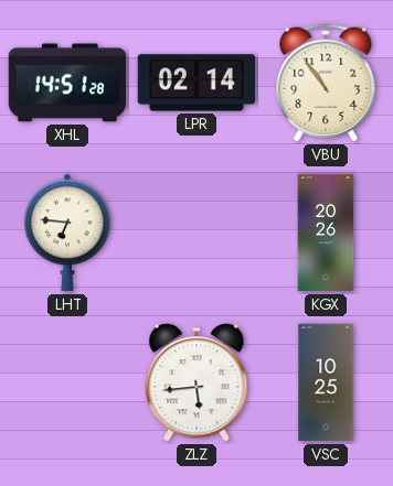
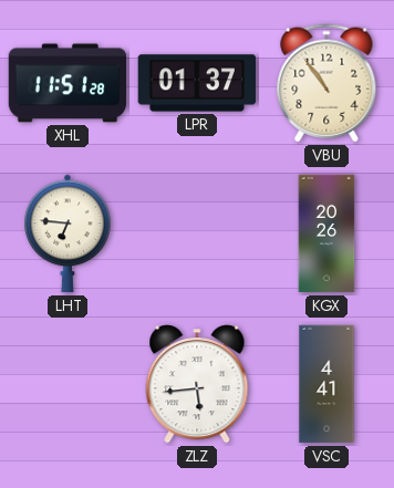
XHL: 14:51 -> 11:51 (68, 83)
LPR: 02:14 -> 01:37 (197, 83)
VSC: 10:25 -> 4:41 (326, 384)
